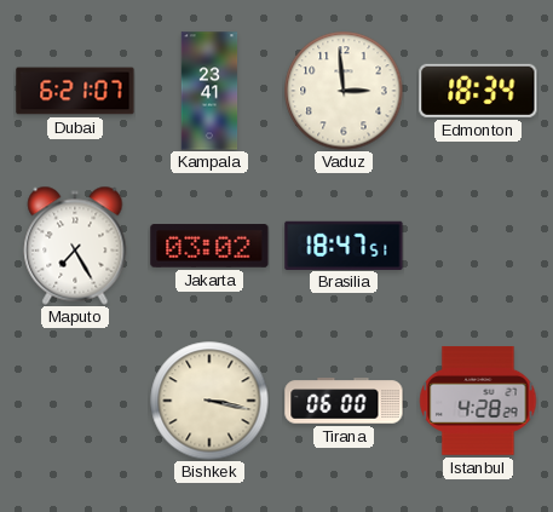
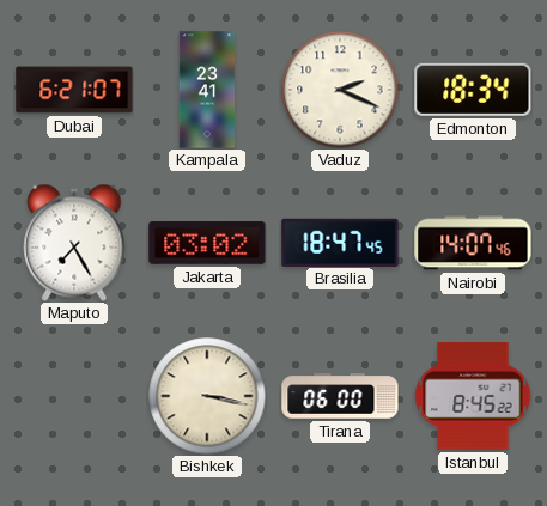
Vaduz: 2:59 -> 2:19 (340, 90)
Brasilia: 18:47:51 -> 18:47:45 (340, 242)
Nairobi: none -> 14:07 (473, 243)
Istanbul: 4:28 -> 8:45 (473, 397)
